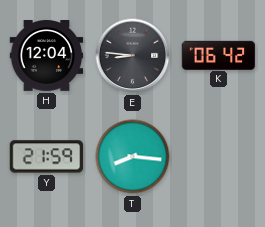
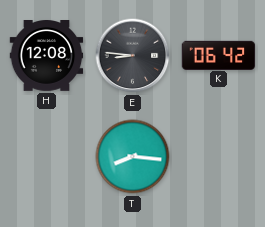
H: 12:04 -> 12:08 (47, 56)
Y: 21:59 -> none (47, 157)
